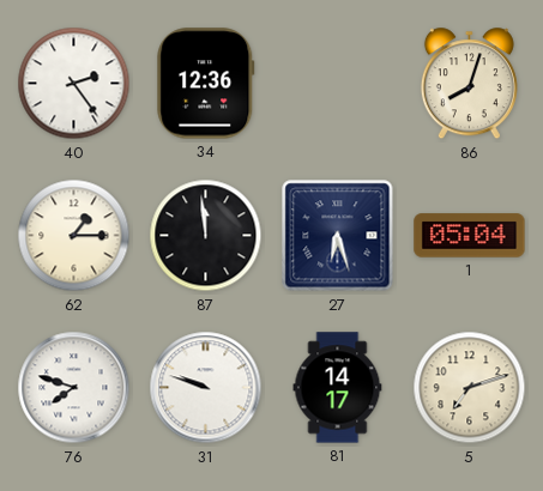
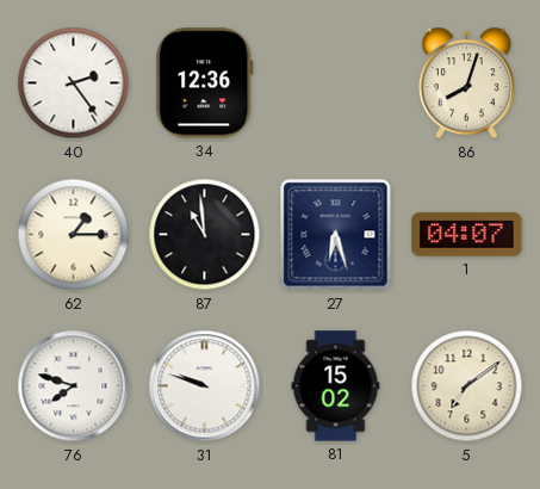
87: 11:59 -> 10:59 (205, 235)
1: 05:04 -> 04:07 (467, 235)
81: 14:17 -> 15:02 (336, 386)
5: 7:12 -> 7:09 (467, 386)
